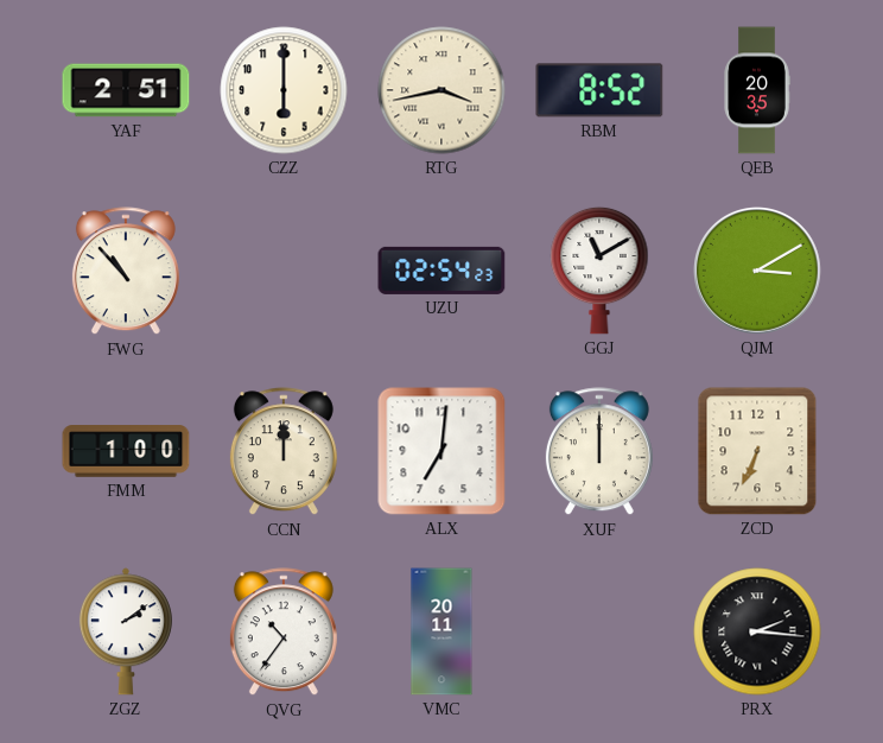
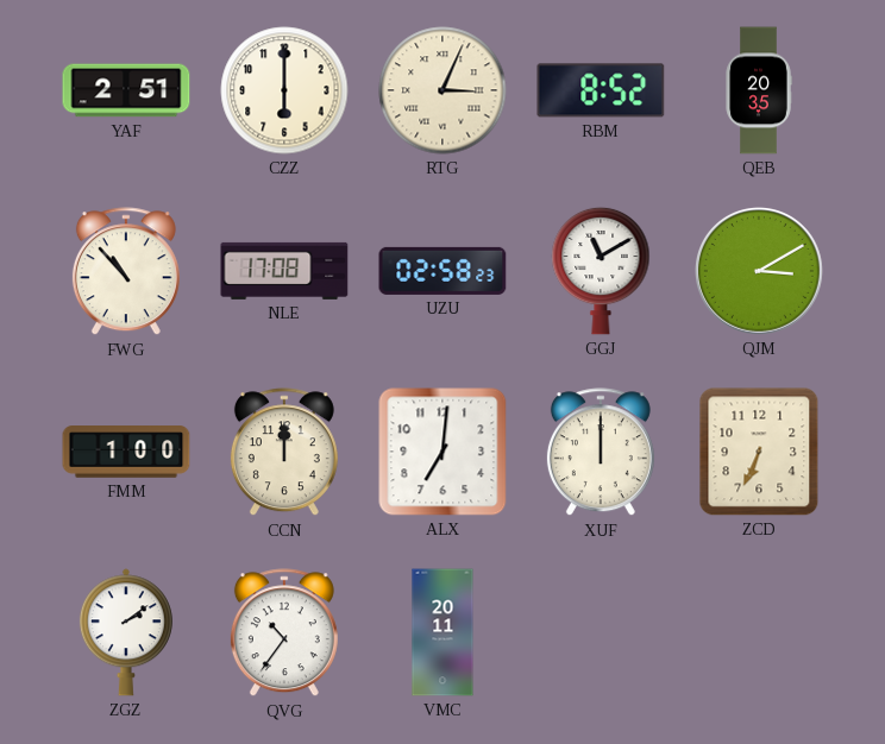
RTG: 3:43 -> 3:04 (442, 90)
NLE: none -> 17:08 (284, 271)
UZU: 02:54 -> 02:58 (442, 271)
PRX: 2:16 -> none (757, 631)
